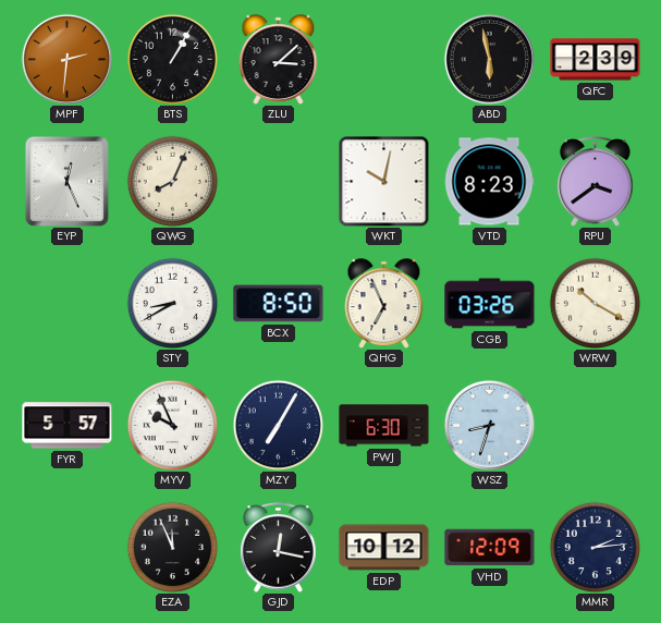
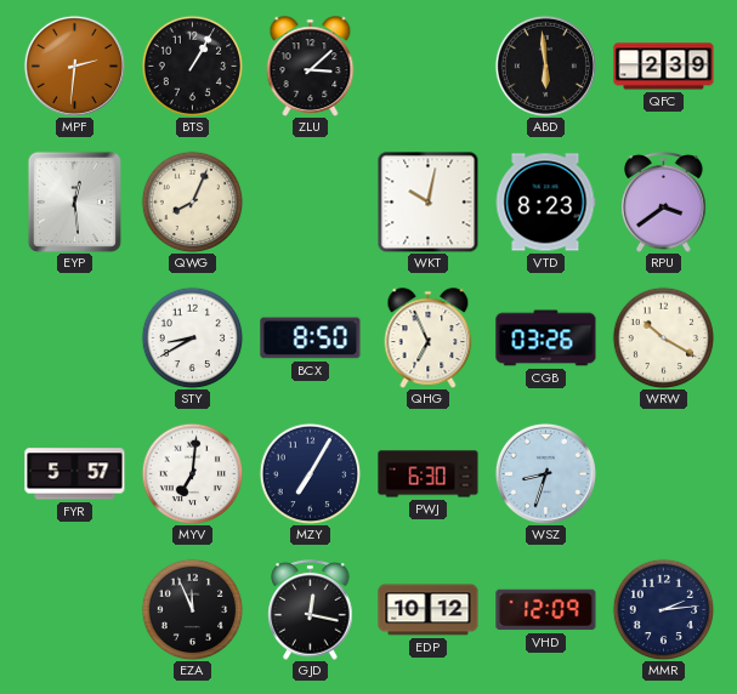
ABD: 5:58 -> 5:59 (545, 66)
EYP: 12:26 -> 12:29 (74, 201)
MYV: 9:56 -> 7:01 (192, 473)
